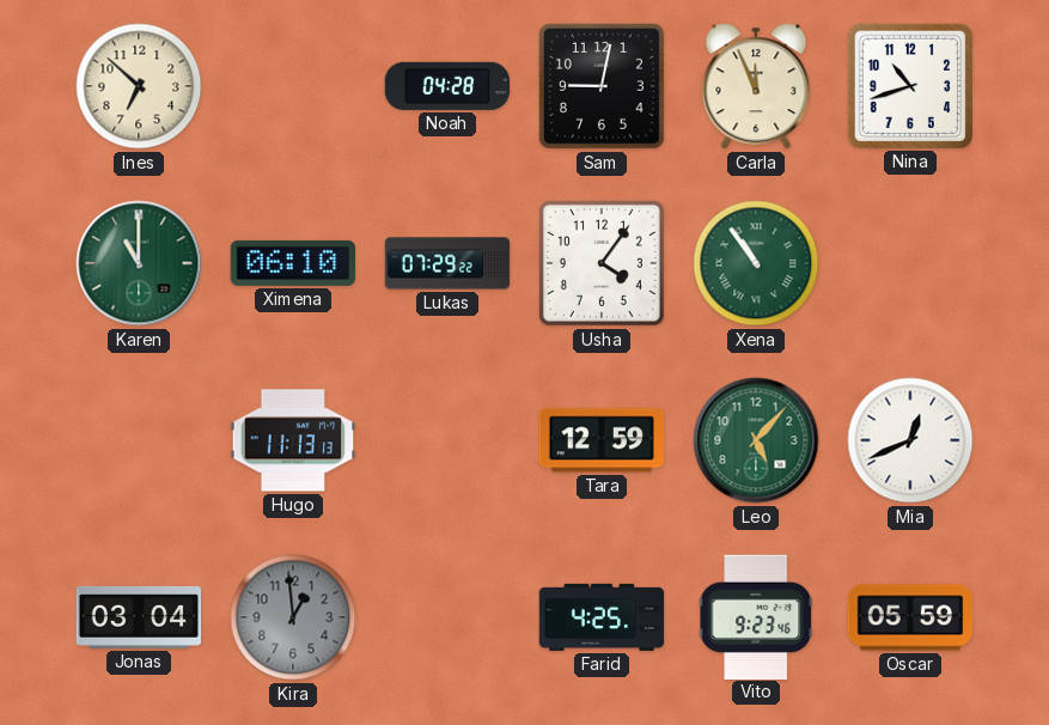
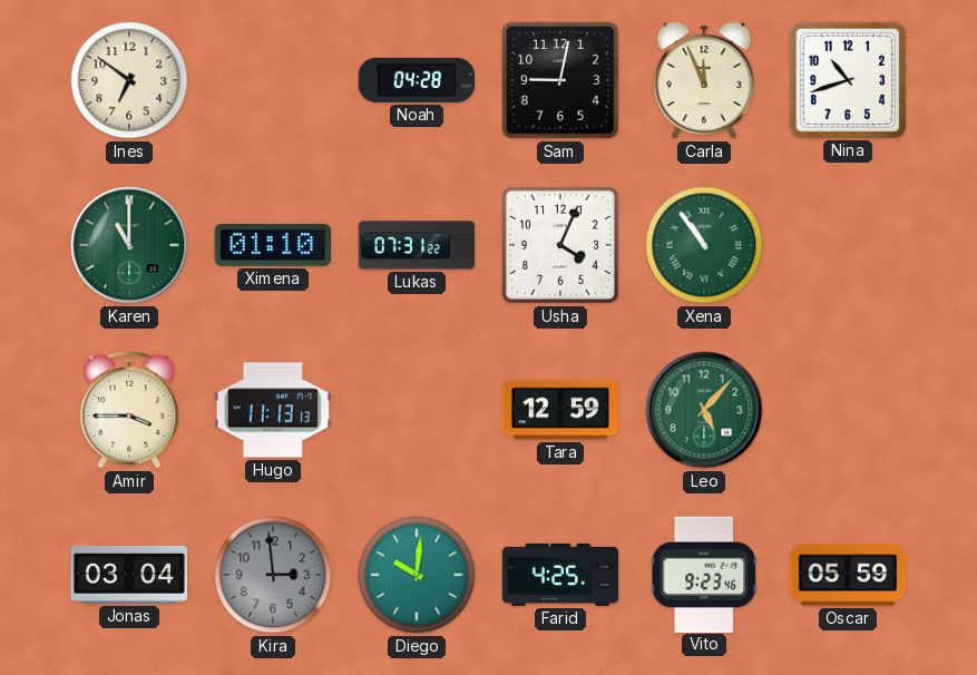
Ines: 6:52 -> 6:51 (129, 80)
Ximena: 06:10 -> 01:10 (272, 245)
Lukas: 07:29 -> 07:31 (417, 245)
Usha: 4:06 -> 4:04 (560, 245)
Amir: none -> 3:45 (129, 410)
Mia: 12:41 -> none (910, 440)
Kira: 12:59 -> 2:59 (273, 575)
Diego: none -> 10:01 (417, 575)
